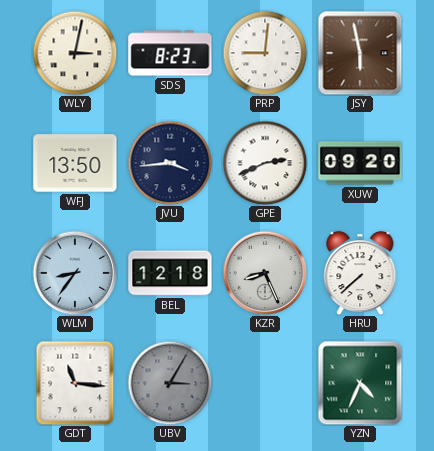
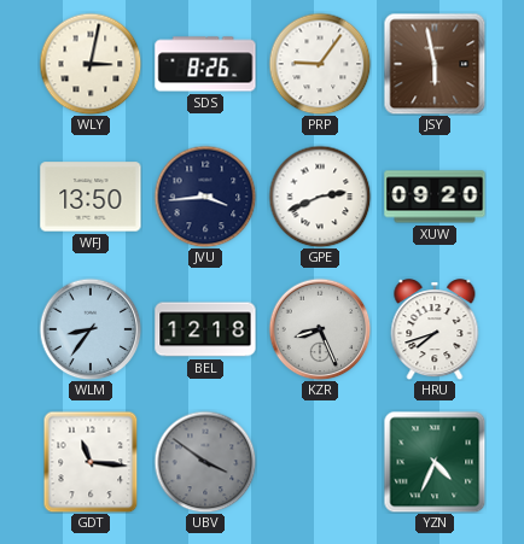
SDS: 8:23 -> 8:26 (205, 64)
PRP: 9:01 -> 9:06 (320, 64)
HRU: 7:38 -> 7:42 (435, 329)
UBV: 3:05 -> 3:51 (205, 462)
